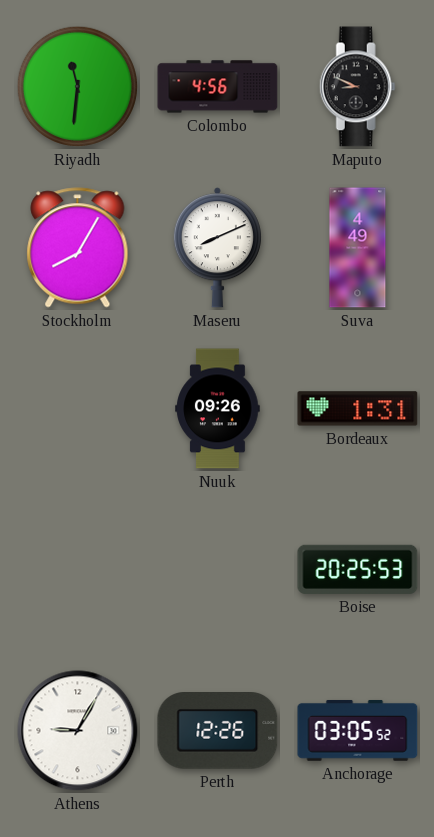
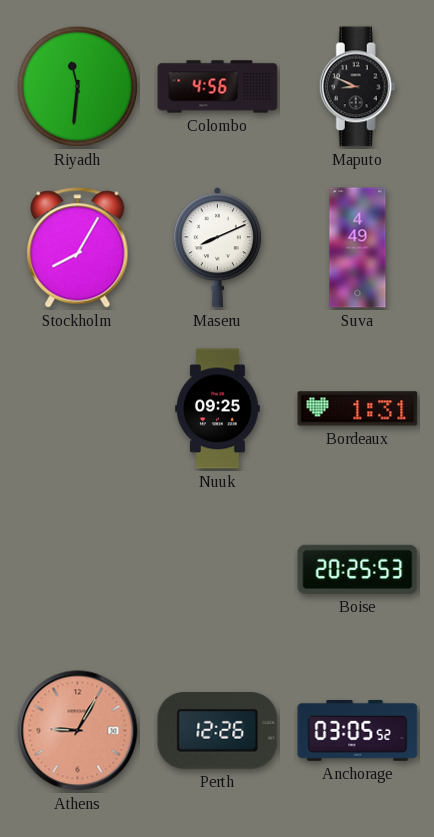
Nuuk: 09:26 -> 09:25 (218, 409)
Athens dial: white -> salmon (78, 731)
